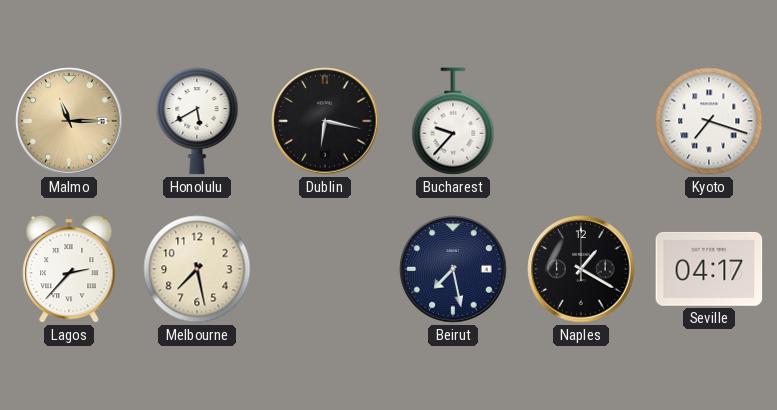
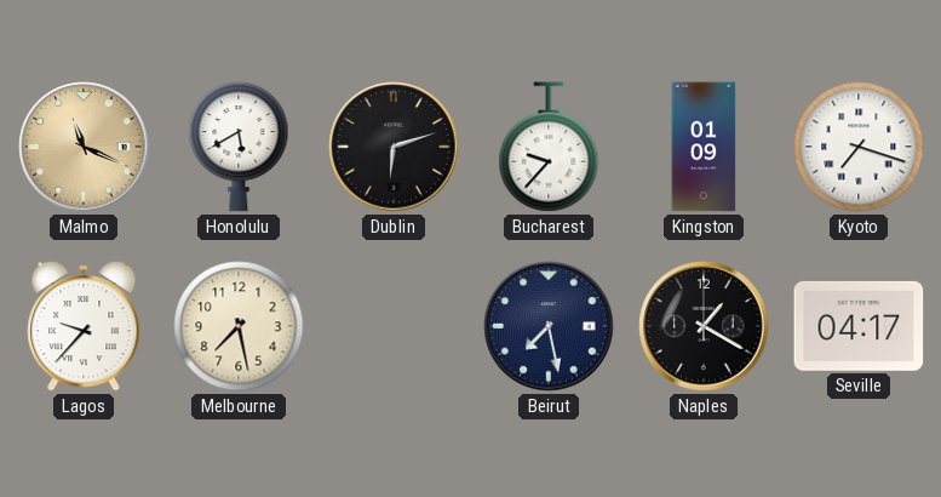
Malmo: 11:15 -> 11:19 (84, 147)
Dublin: 6:17 -> 6:12 (394, 147)
Kingston: none -> 01:09 (704, 147)
Lagos: 2:37 -> 9:37 (84, 326)
